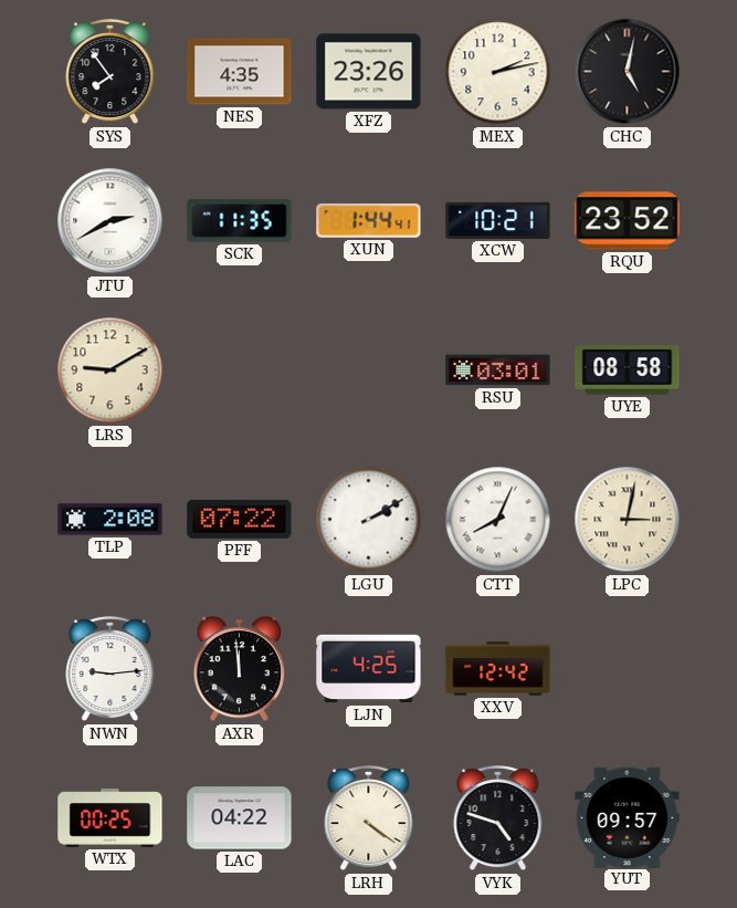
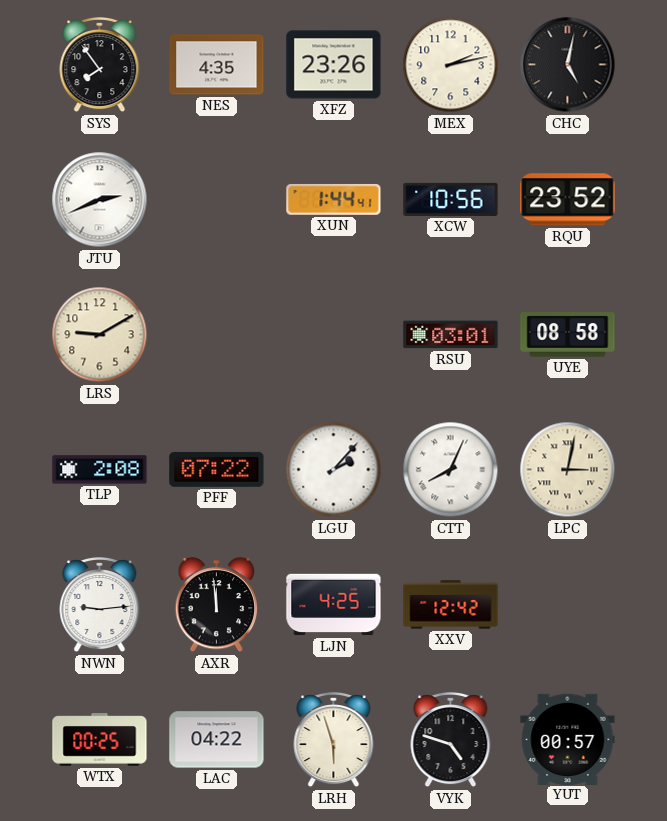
JTU: 2:40 -> 2:41 (100, 200)
SCK: 11:35 -> none (240, 221)
XCW: 10:21 -> 10:56 (451, 199)
LGU: 2:10 -> 2:07 (334, 470)
LRH: 4:21 -> 5:57 (334, 741)
YUT: 09:57 -> 00:57 (568, 739)
